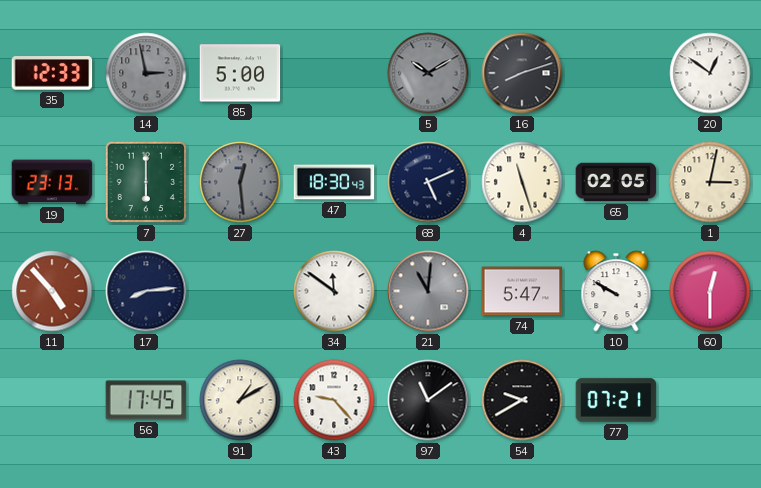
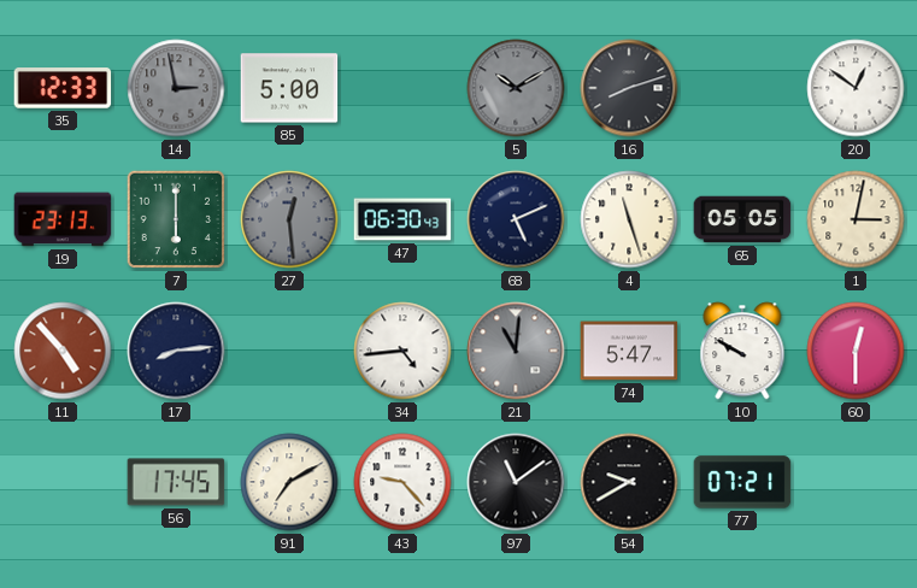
47: 18:30 -> 06:30 (402, 219)
65: 02:05 -> 05:05 (742, 219)
34: 11:51 -> 4:44 (402, 351)
91: 1:10 -> 7:10 (289, 482)
